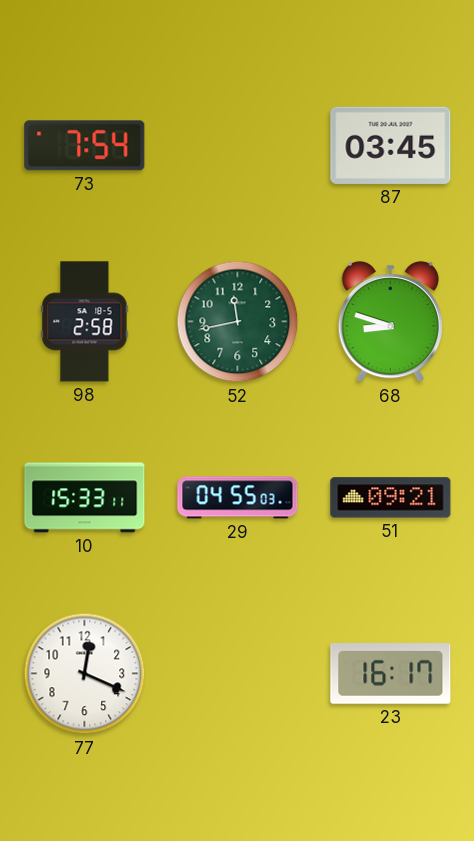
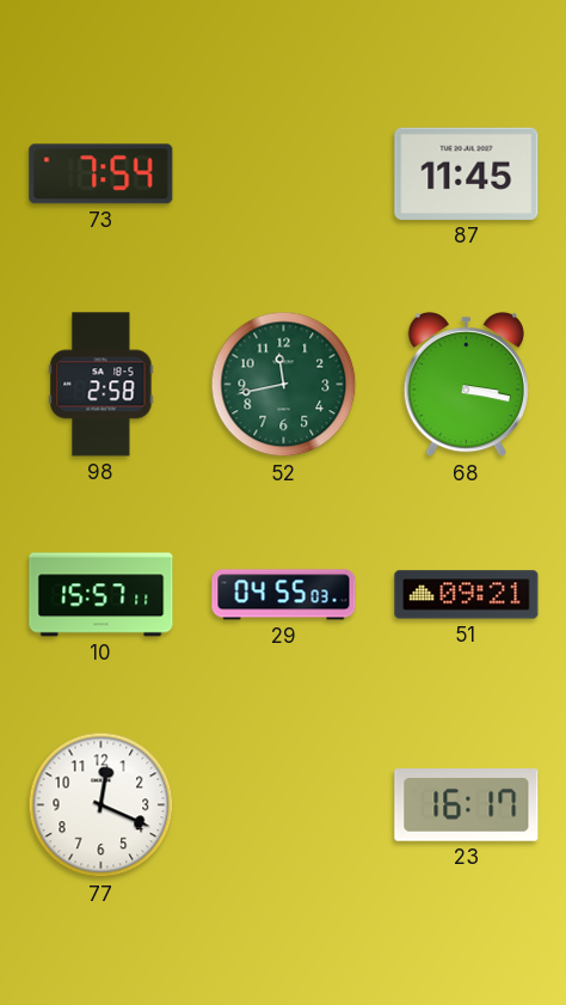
87: 03:45 -> 11:45 (467, 173)
68: 8:48 -> 3:17 (466, 385)
10: 15:33 -> 15:57 (101, 595)
